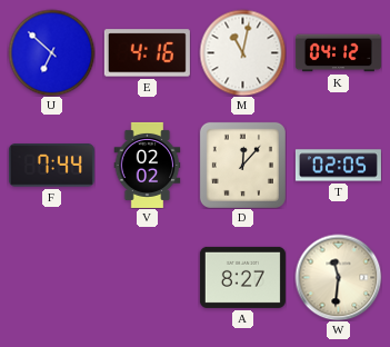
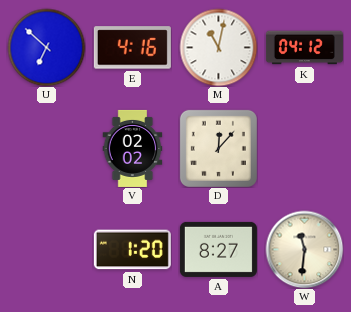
F: 7:44 -> none (51, 166)
T: 02:05 -> none (338, 166)
N: none -> 1:20 (132, 250)
